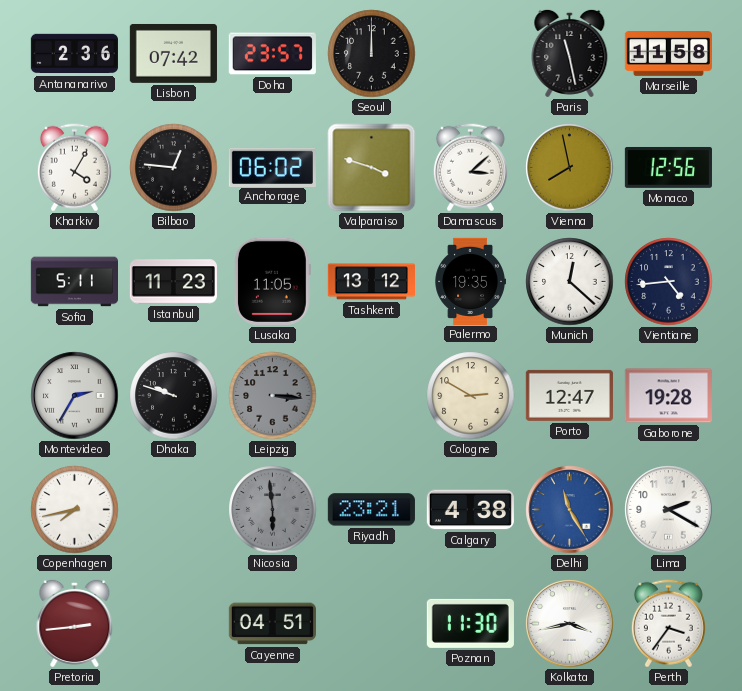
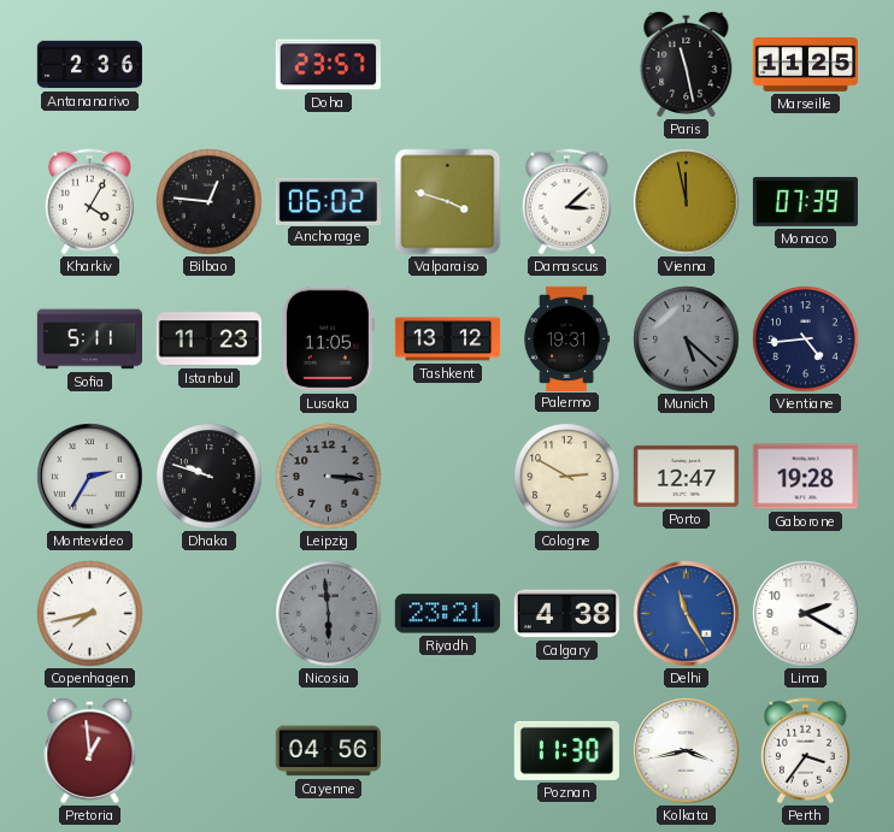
Lisbon: 07:42 -> none (173, 53)
Seoul: 12:00 -> none (372, 54)
Marseille: 11:58 -> 11:25 (805, 65)
Vienna: 7:58 -> 11:58 (687, 202)
Monaco: 12:56 -> 07:39 (805, 201)
Palermo: 19:35 -> 19:31 (566, 338)
Munich: 12:22 -> 5:22 (687, 340)
Munich dial: white -> grey (687, 340)
Pretoria: 2:44 -> 12:59 (90, 750)
Cayenne: 04:51 -> 04:56 (328, 751)
